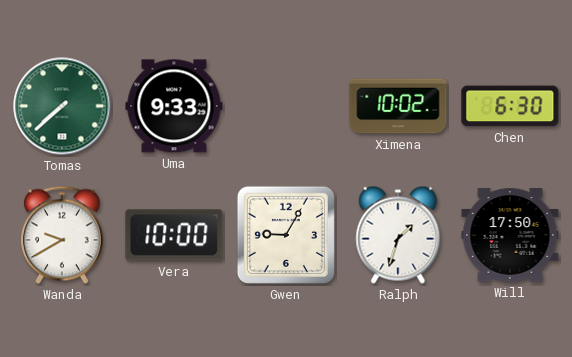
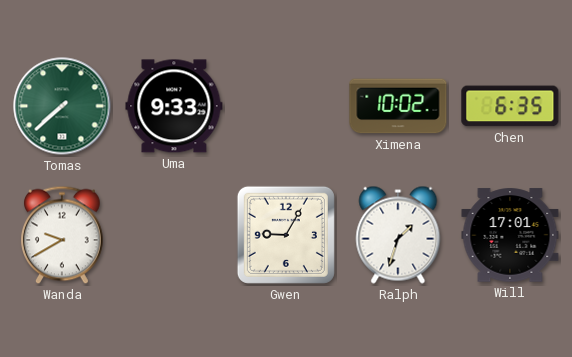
Chen: 6:30 -> 6:35 (510, 106)
Vera: 10:00 -> none (174, 235)
Will: 17:50 -> 17:01 (510, 235)
